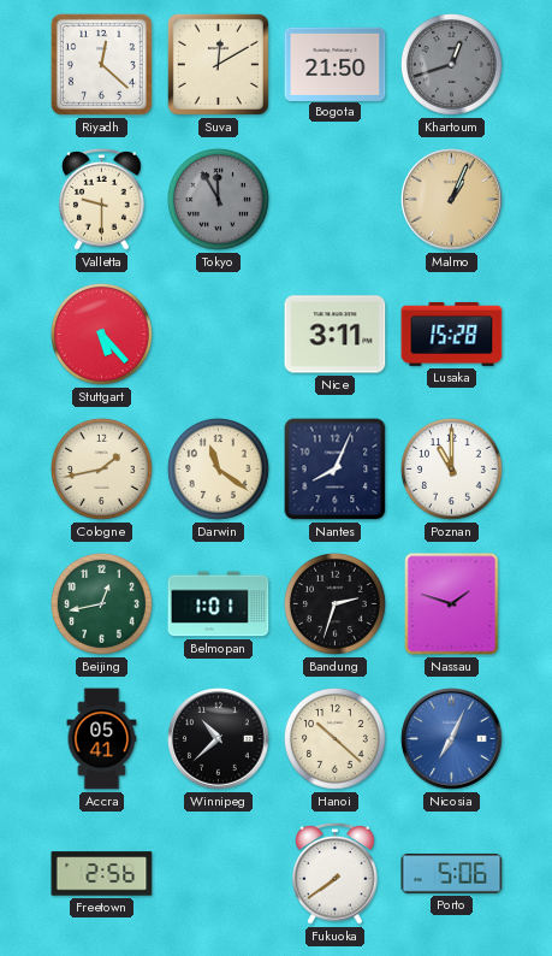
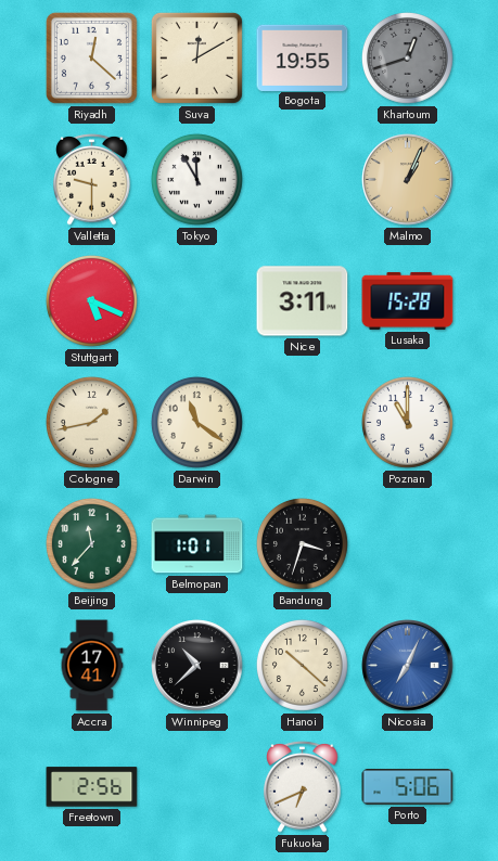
Bogota: 21:50 -> 19:55 (303, 57)
Tokyo dial: grey -> white (196, 179)
Stuttgart: 5:23 -> 5:19 (91, 300)
Nantes: 8:04 -> none (336, 470)
Beijing: 12:43 -> 11:37 (91, 543)
Bandung: 2:33 -> 3:33 (302, 543)
Nassau: 1:48 -> none (452, 604)
Accra: 05:41 -> 17:41 (92, 666)
Fukuoka: 7:39 -> 6:41 (303, 787)
